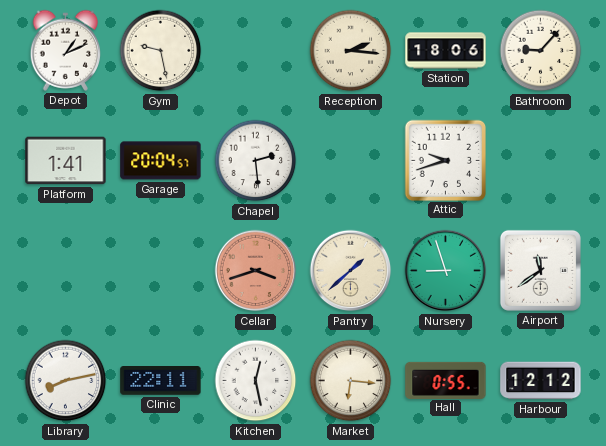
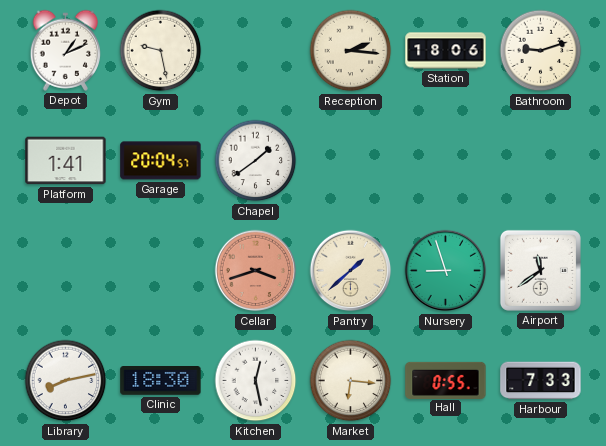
Bathroom: 9:07 -> 9:12 (541, 51)
Chapel: 2:29 -> 1:39 (256, 161)
Attic: 9:42 -> none (445, 160)
Clinic: 22:11 -> 18:30 (161, 381)
Harbour: 12:12 -> 7:33 (541, 381)
